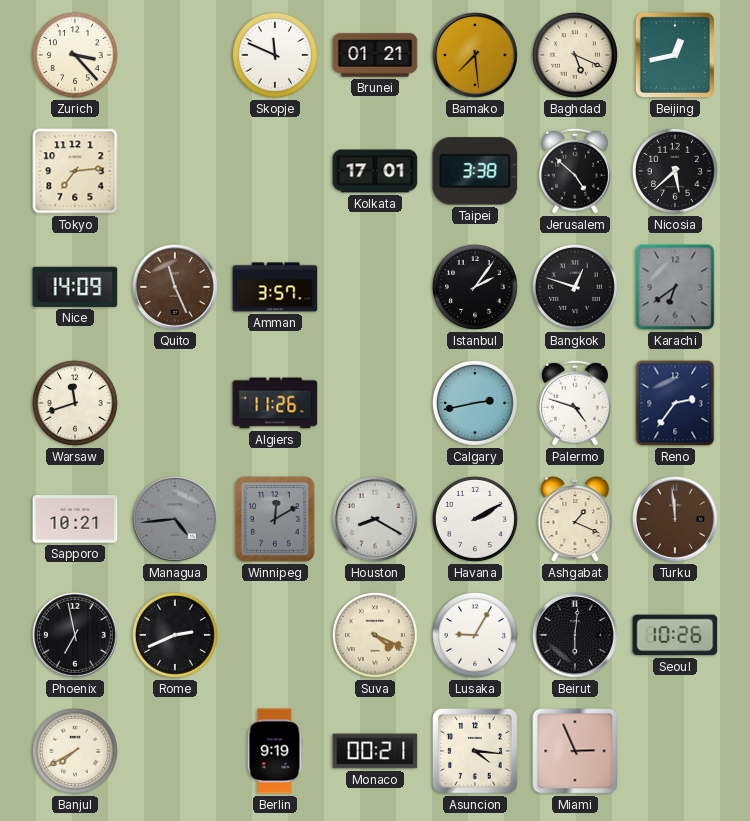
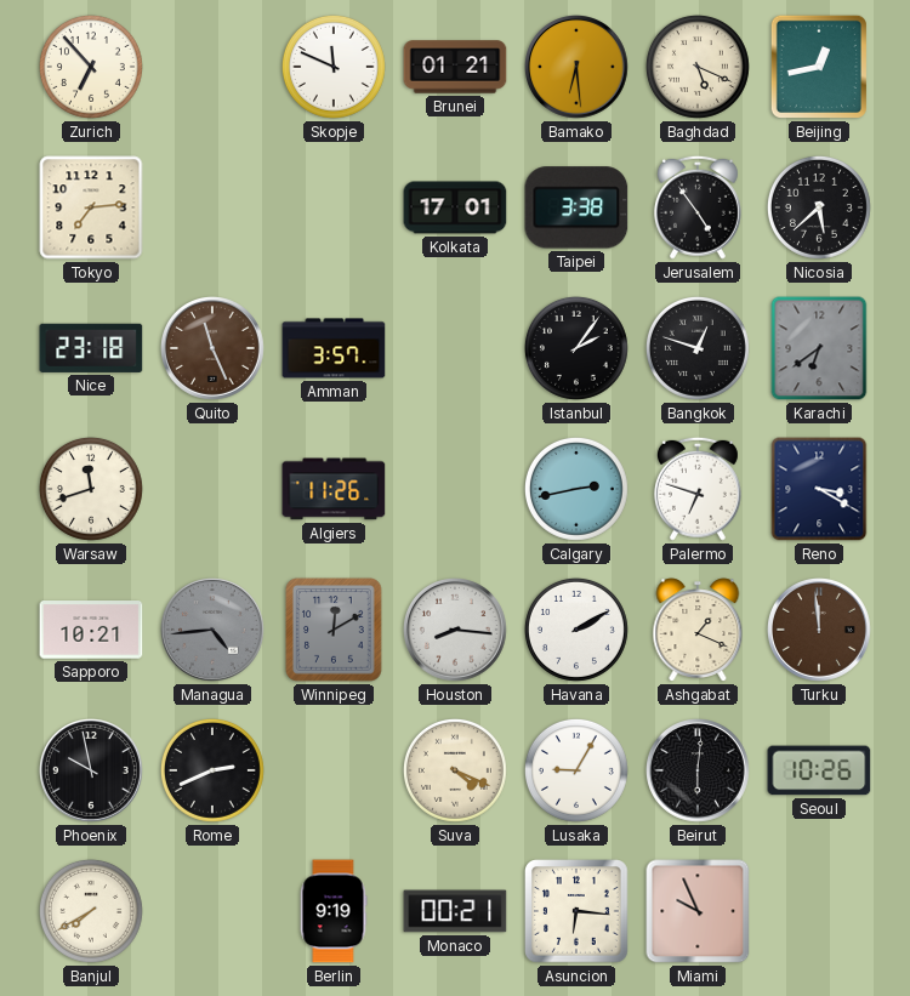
Zurich: 3:23 -> 6:53 (91, 67)
Bamako: 7:29 -> 6:29 (578, 68)
Jerusalem: 4:52 -> 4:54 (698, 207)
Nice: 14:09 -> 23:18 (91, 348)
Palermo: 4:48 -> 6:48 (698, 489)
Reno: 2:36 -> 3:20 (819, 489)
Houston: 8:20 -> 8:16 (456, 631)
Phoenix: 6:58 -> 9:58 (92, 772)
Asuncion: 4:16 -> 6:16 (578, 912)
Miami: 2:56 -> 9:56 (698, 911)
